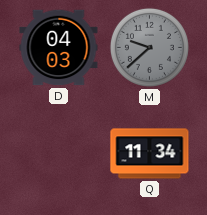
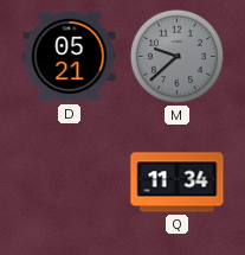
D: 04:03 -> 05:21 (70, 57)
